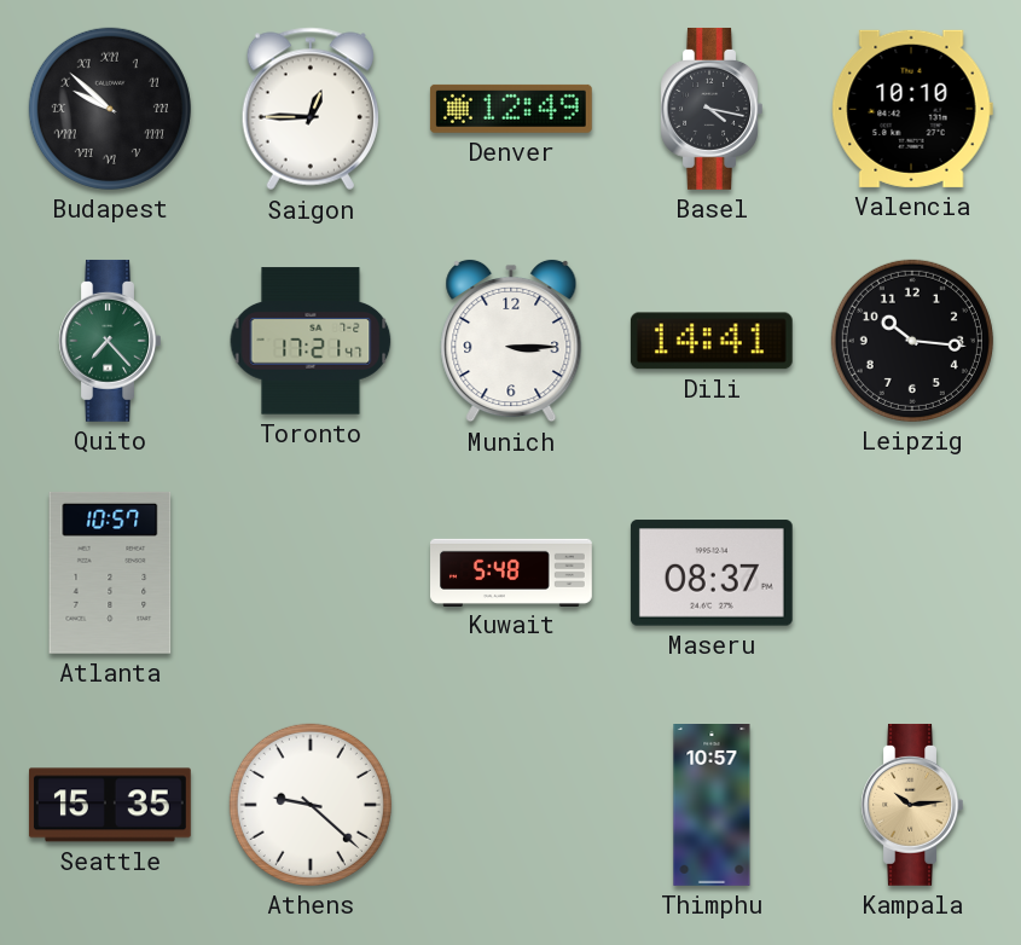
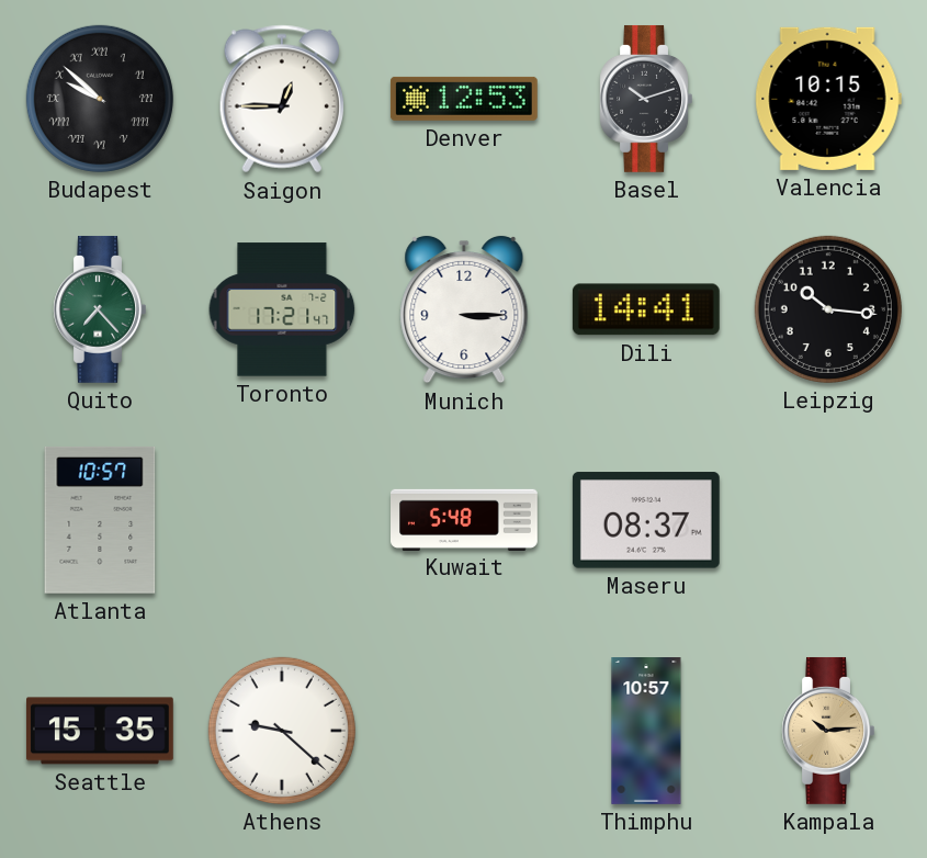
Denver: 12:49 -> 12:53 (464, 99)
Basel: 4:17 -> 10:12 (646, 99)
Valencia: 10:10 -> 10:15 (828, 99)
